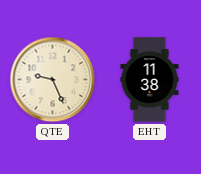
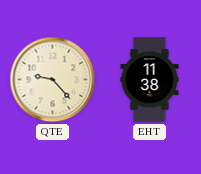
QTE: 9:26 -> 9:23 (53, 80)
